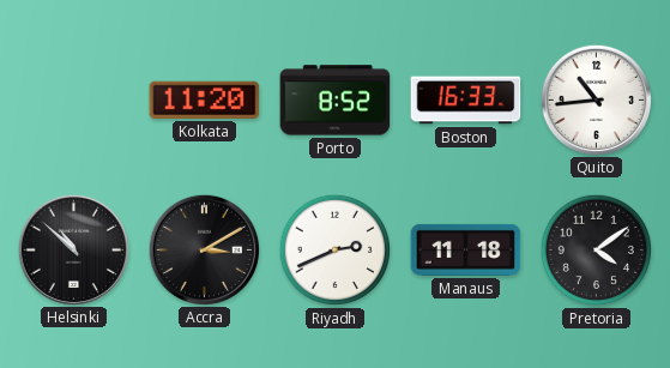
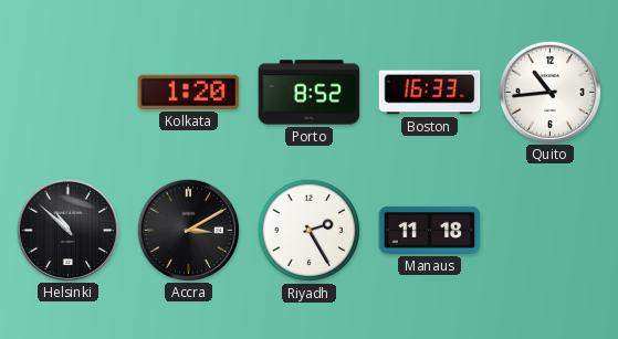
Kolkata: 11:20 -> 1:20 (189, 92)
Riyadh: 2:41 -> 2:25 (308, 230)
Pretoria: 4:09 -> none (596, 249)
